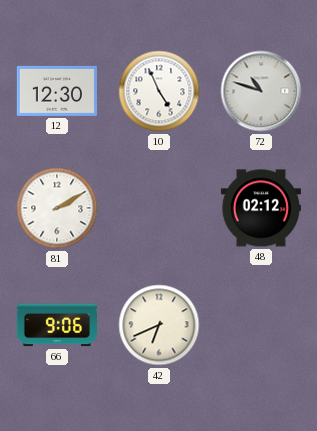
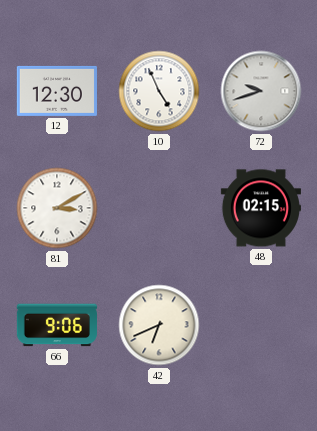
72: 10:48 -> 9:42 (261, 91)
81: 2:10 -> 3:10 (57, 208)
48: 02:12 -> 02:15 (261, 208)
